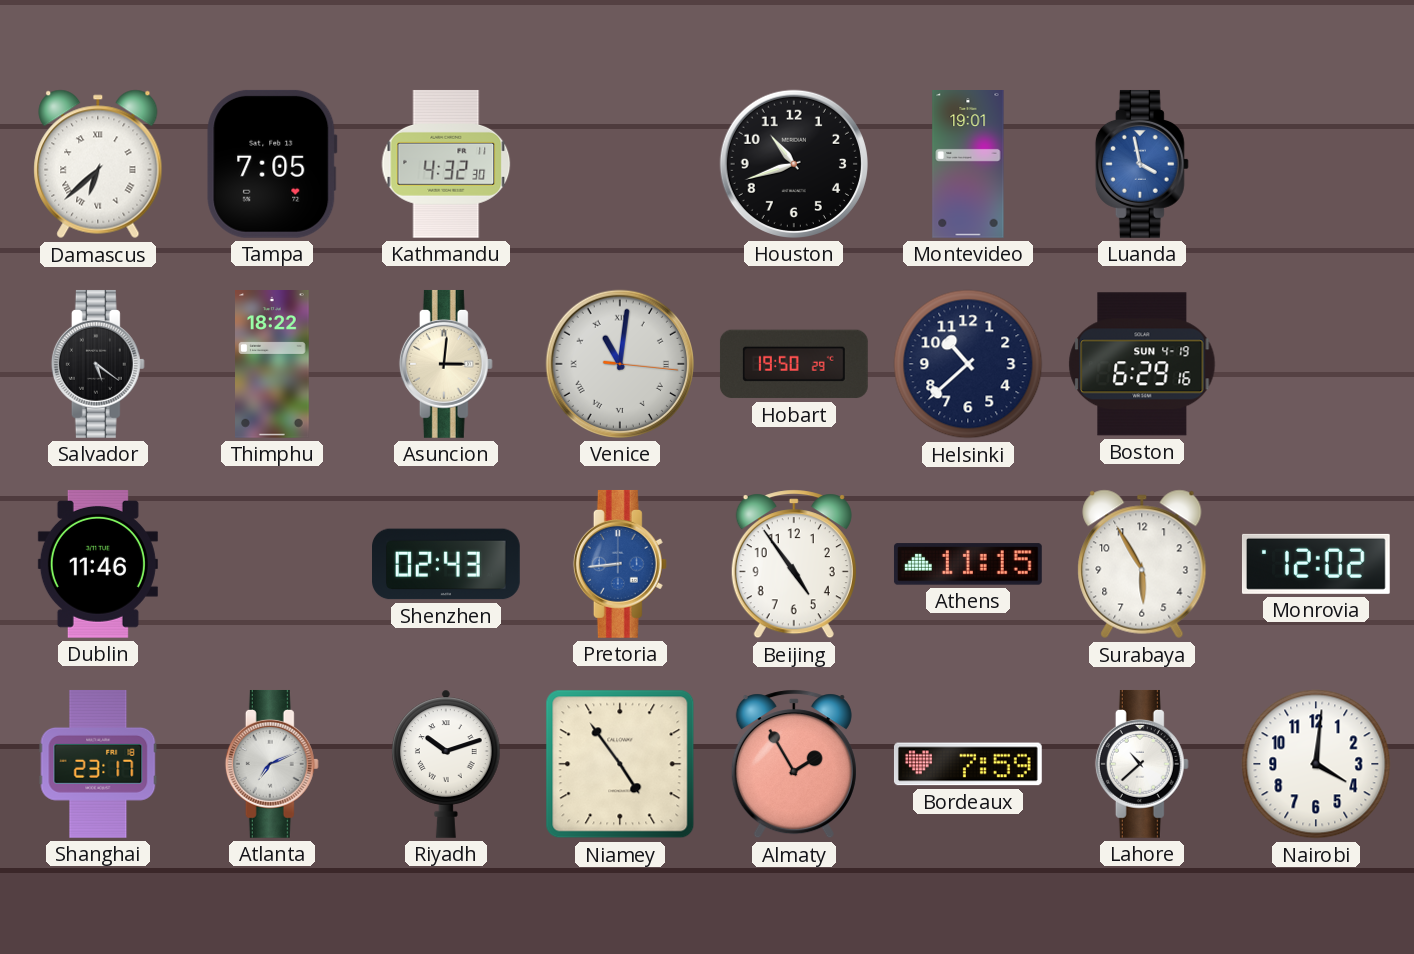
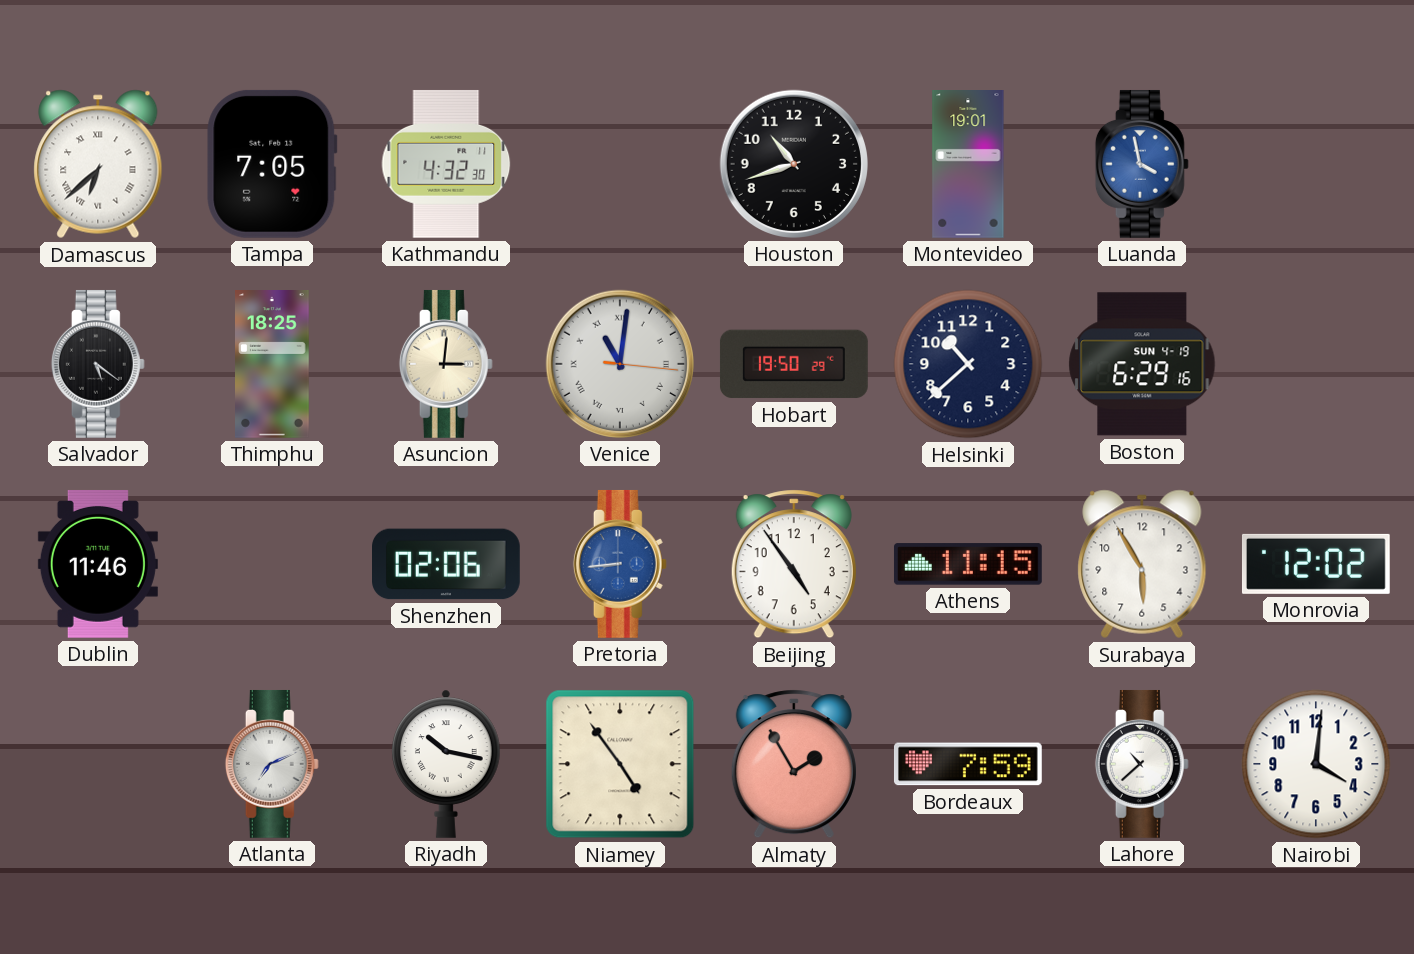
Thimphu: 18:22 -> 18:25 (273, 365)
Shenzhen: 02:43 -> 02:06 (447, 564)
Shanghai: 23:17 -> none (98, 764)
Riyadh: 10:12 -> 10:17 (446, 764)
